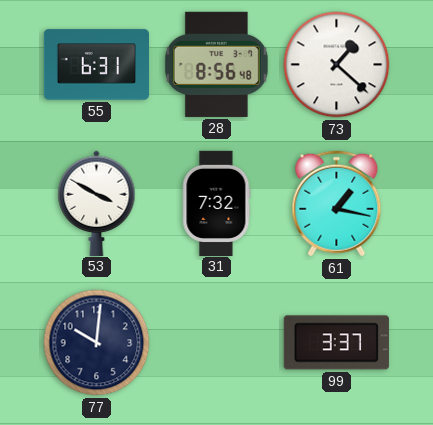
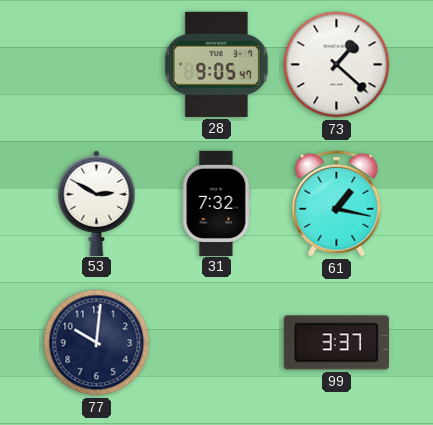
55: 6:31 -> none (96, 65)
28: 8:56 -> 9:05 (216, 64)
53: 3:50 -> 2:50 (97, 203)
